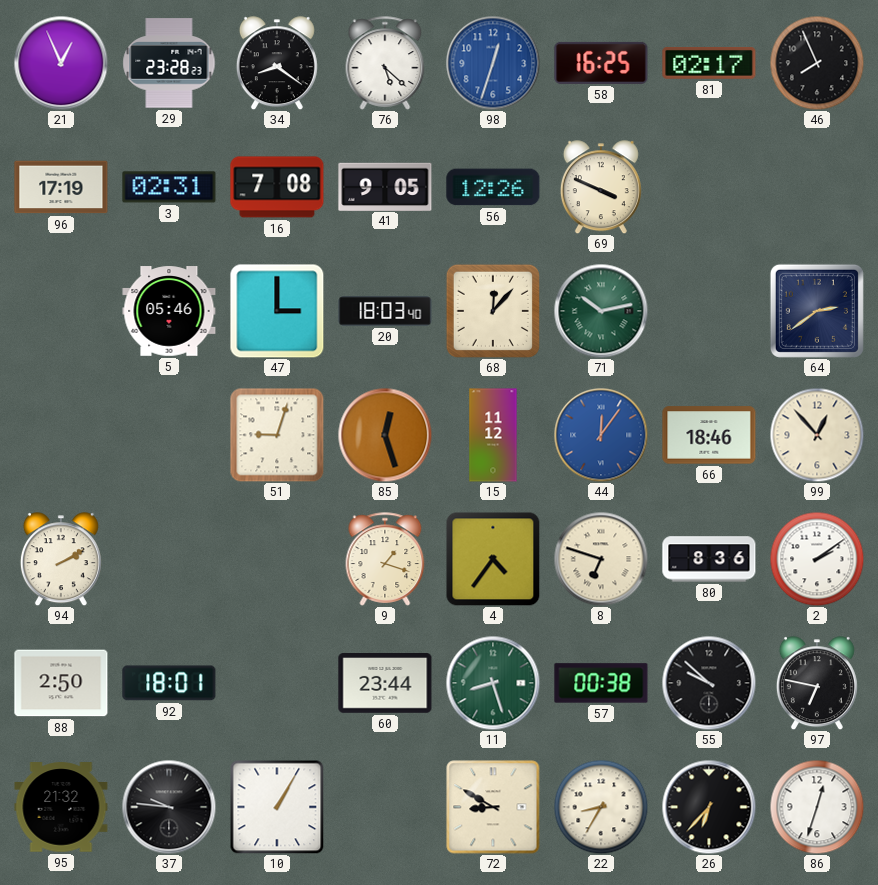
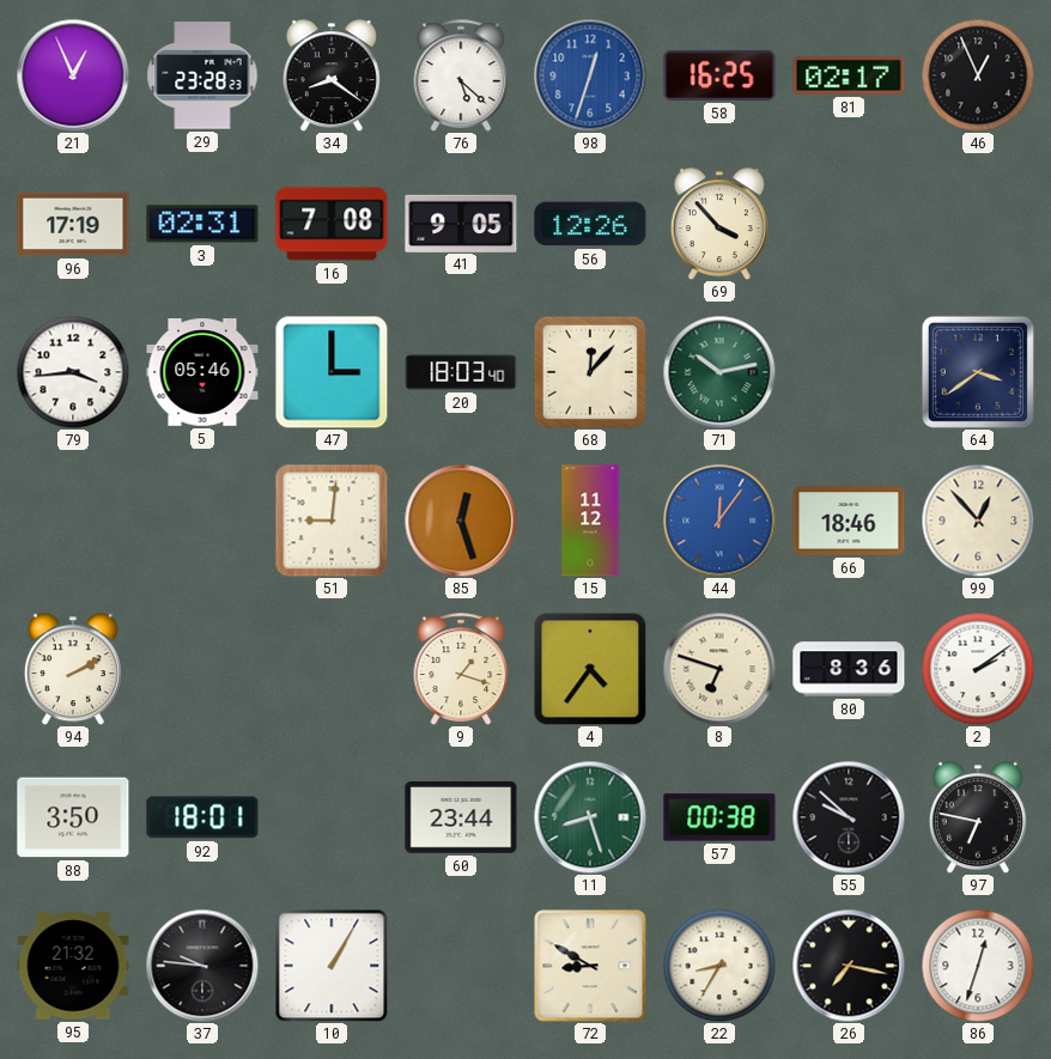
46: 7:56 -> 12:56 (978, 75)
69: 3:49 -> 3:53 (719, 224)
79: none -> 3:44 (73, 372)
64: 2:39 -> 3:39 (978, 372)
51: 9:03 -> 9:01 (332, 521)
88: 2:50 -> 3:50 (73, 817)
26: 6:37 -> 7:17 (849, 966)
